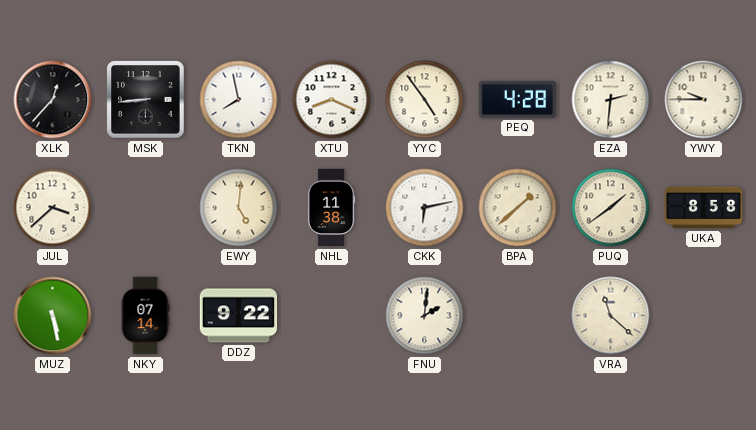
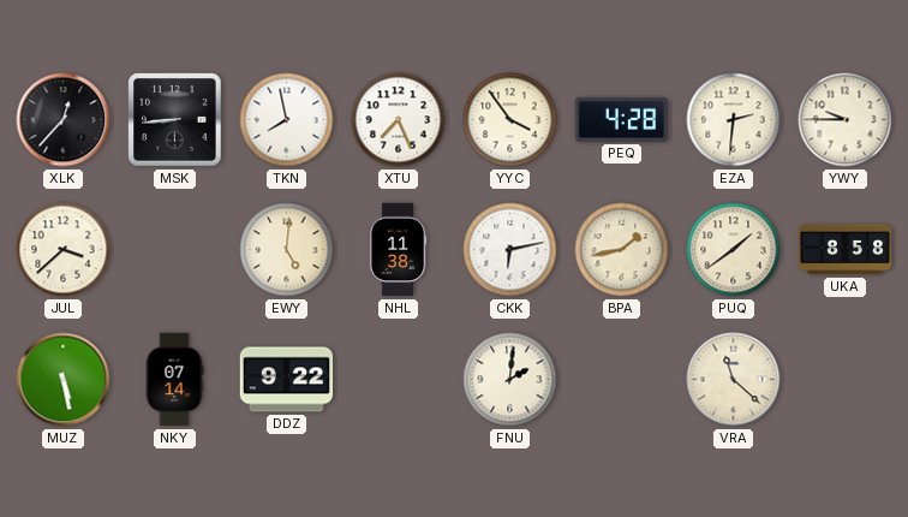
XTU: 8:19 -> 7:26 (399, 120)
YYC: 4:54 -> 3:54 (510, 120)
BPA: 1:38 -> 1:43 (622, 250)
